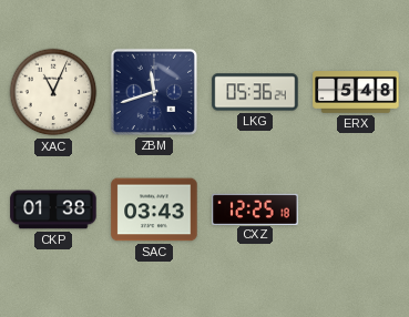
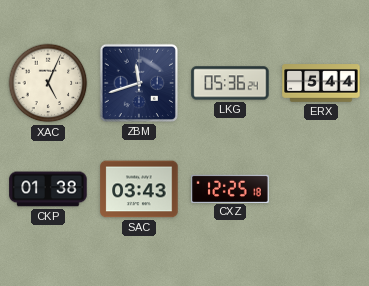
XAC: 11:04 -> 5:04 (48, 83)
ERX: 5:48 -> 5:44 (321, 83)
